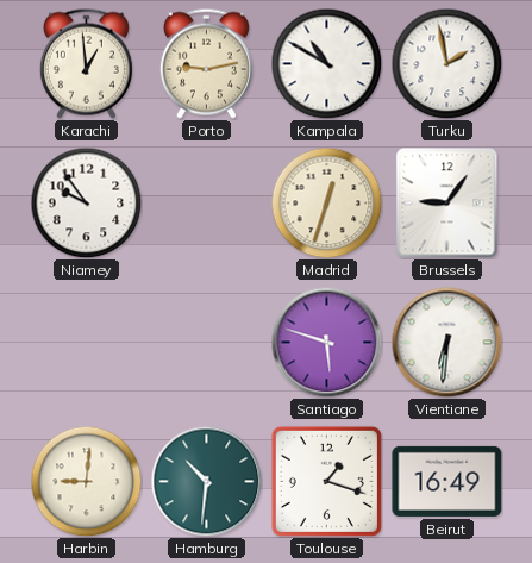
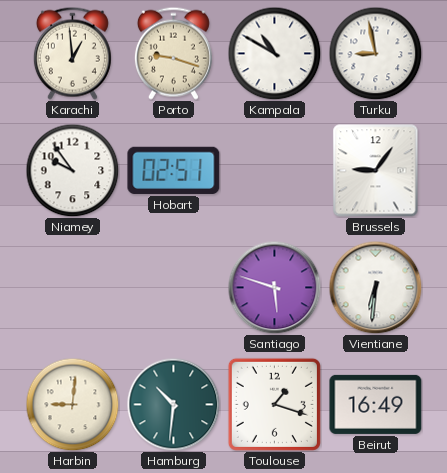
Porto: 9:13 -> 9:18 (173, 53)
Turku: 1:58 -> 8:58 (375, 53)
Hobart: none -> 02:51 (174, 170)
Madrid: 12:33 -> none (326, 202)
